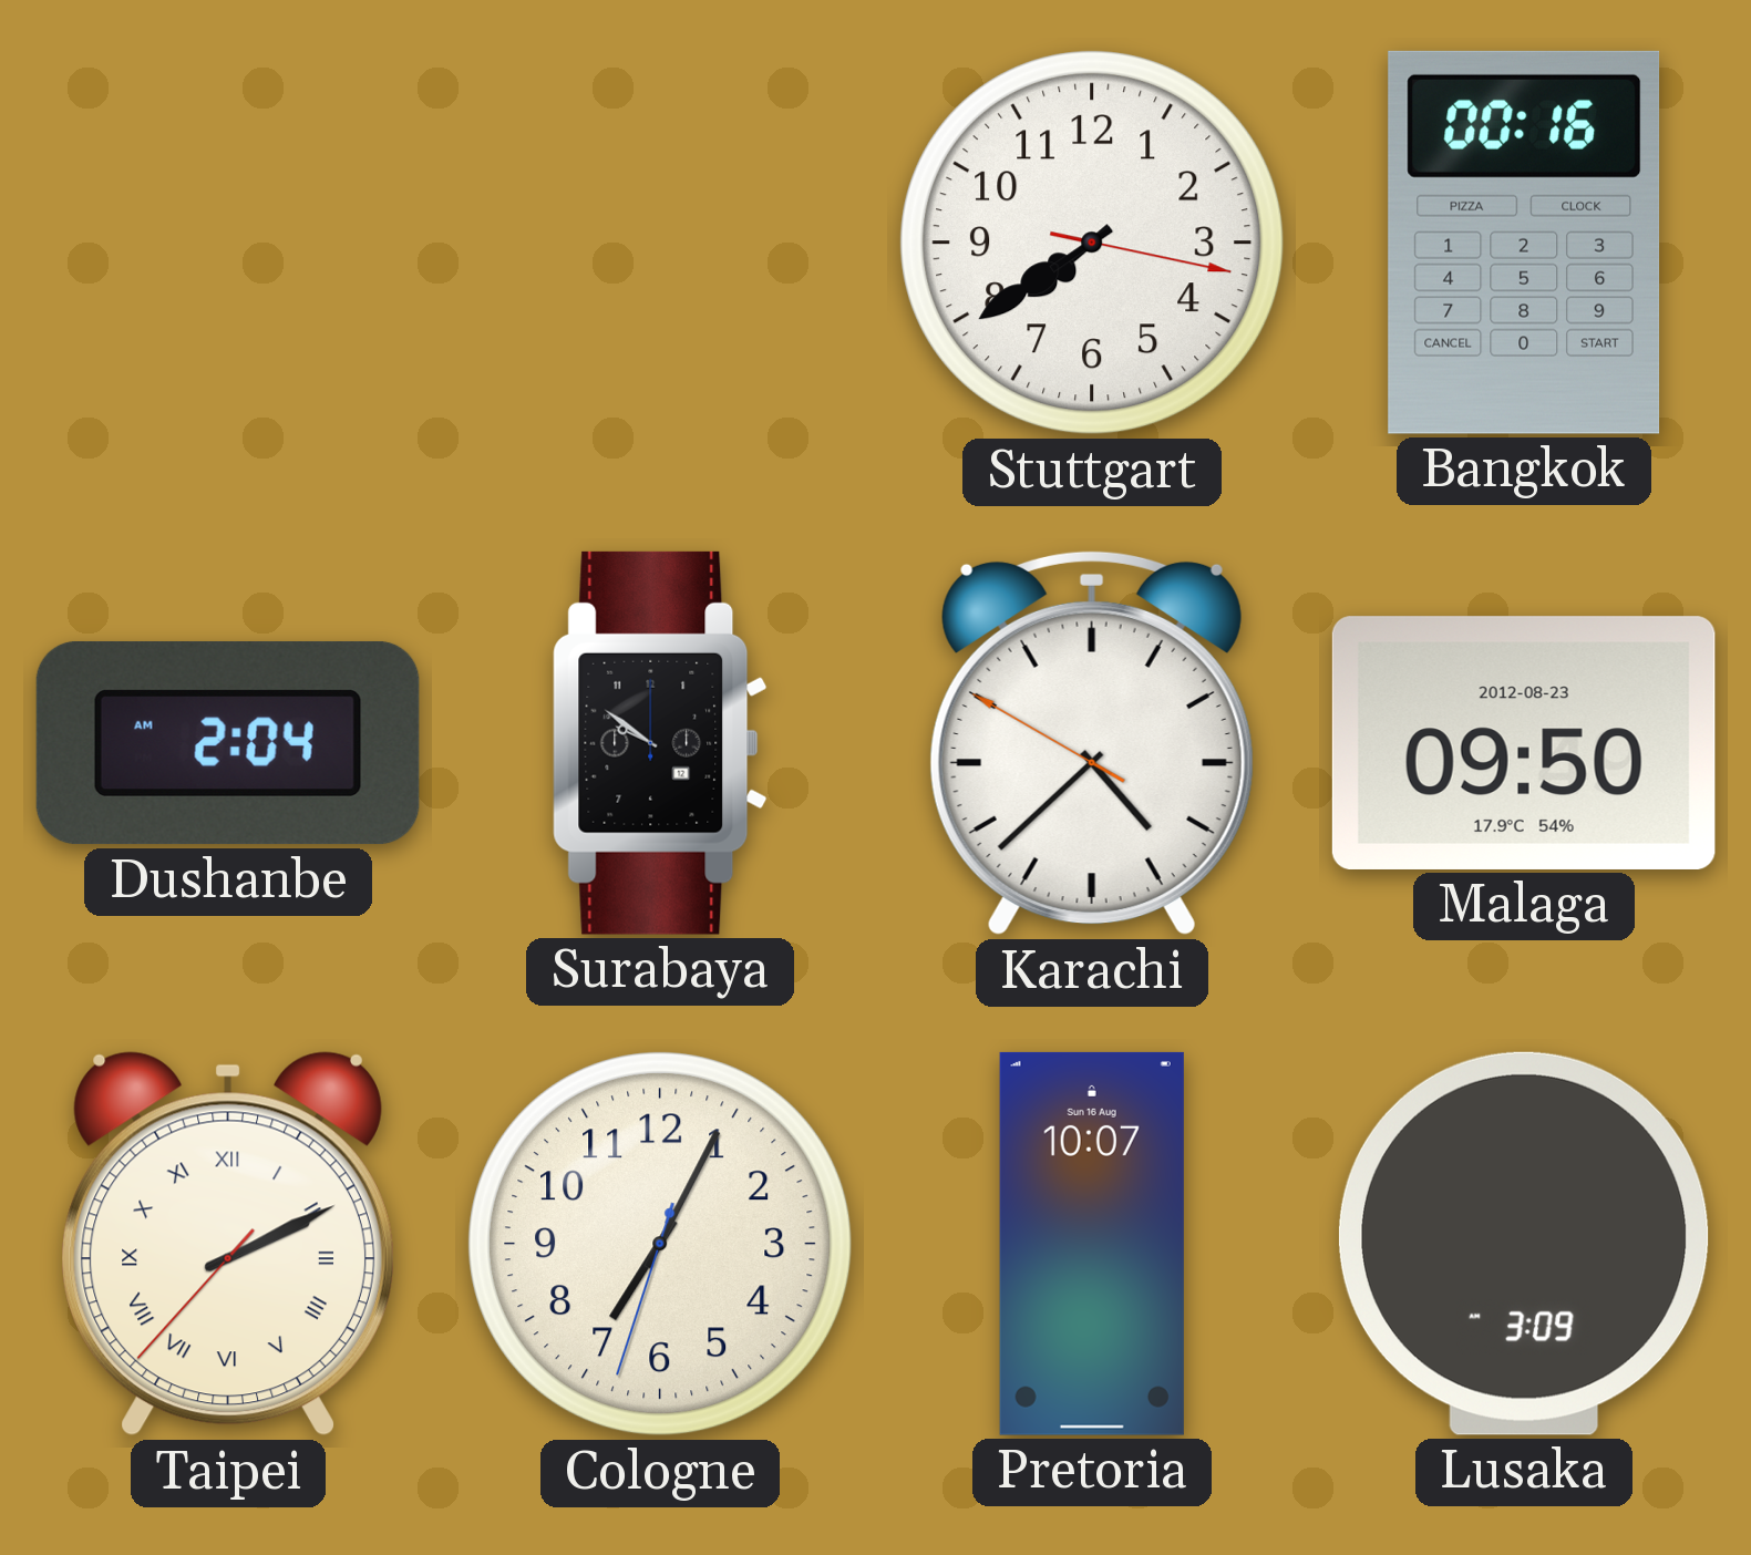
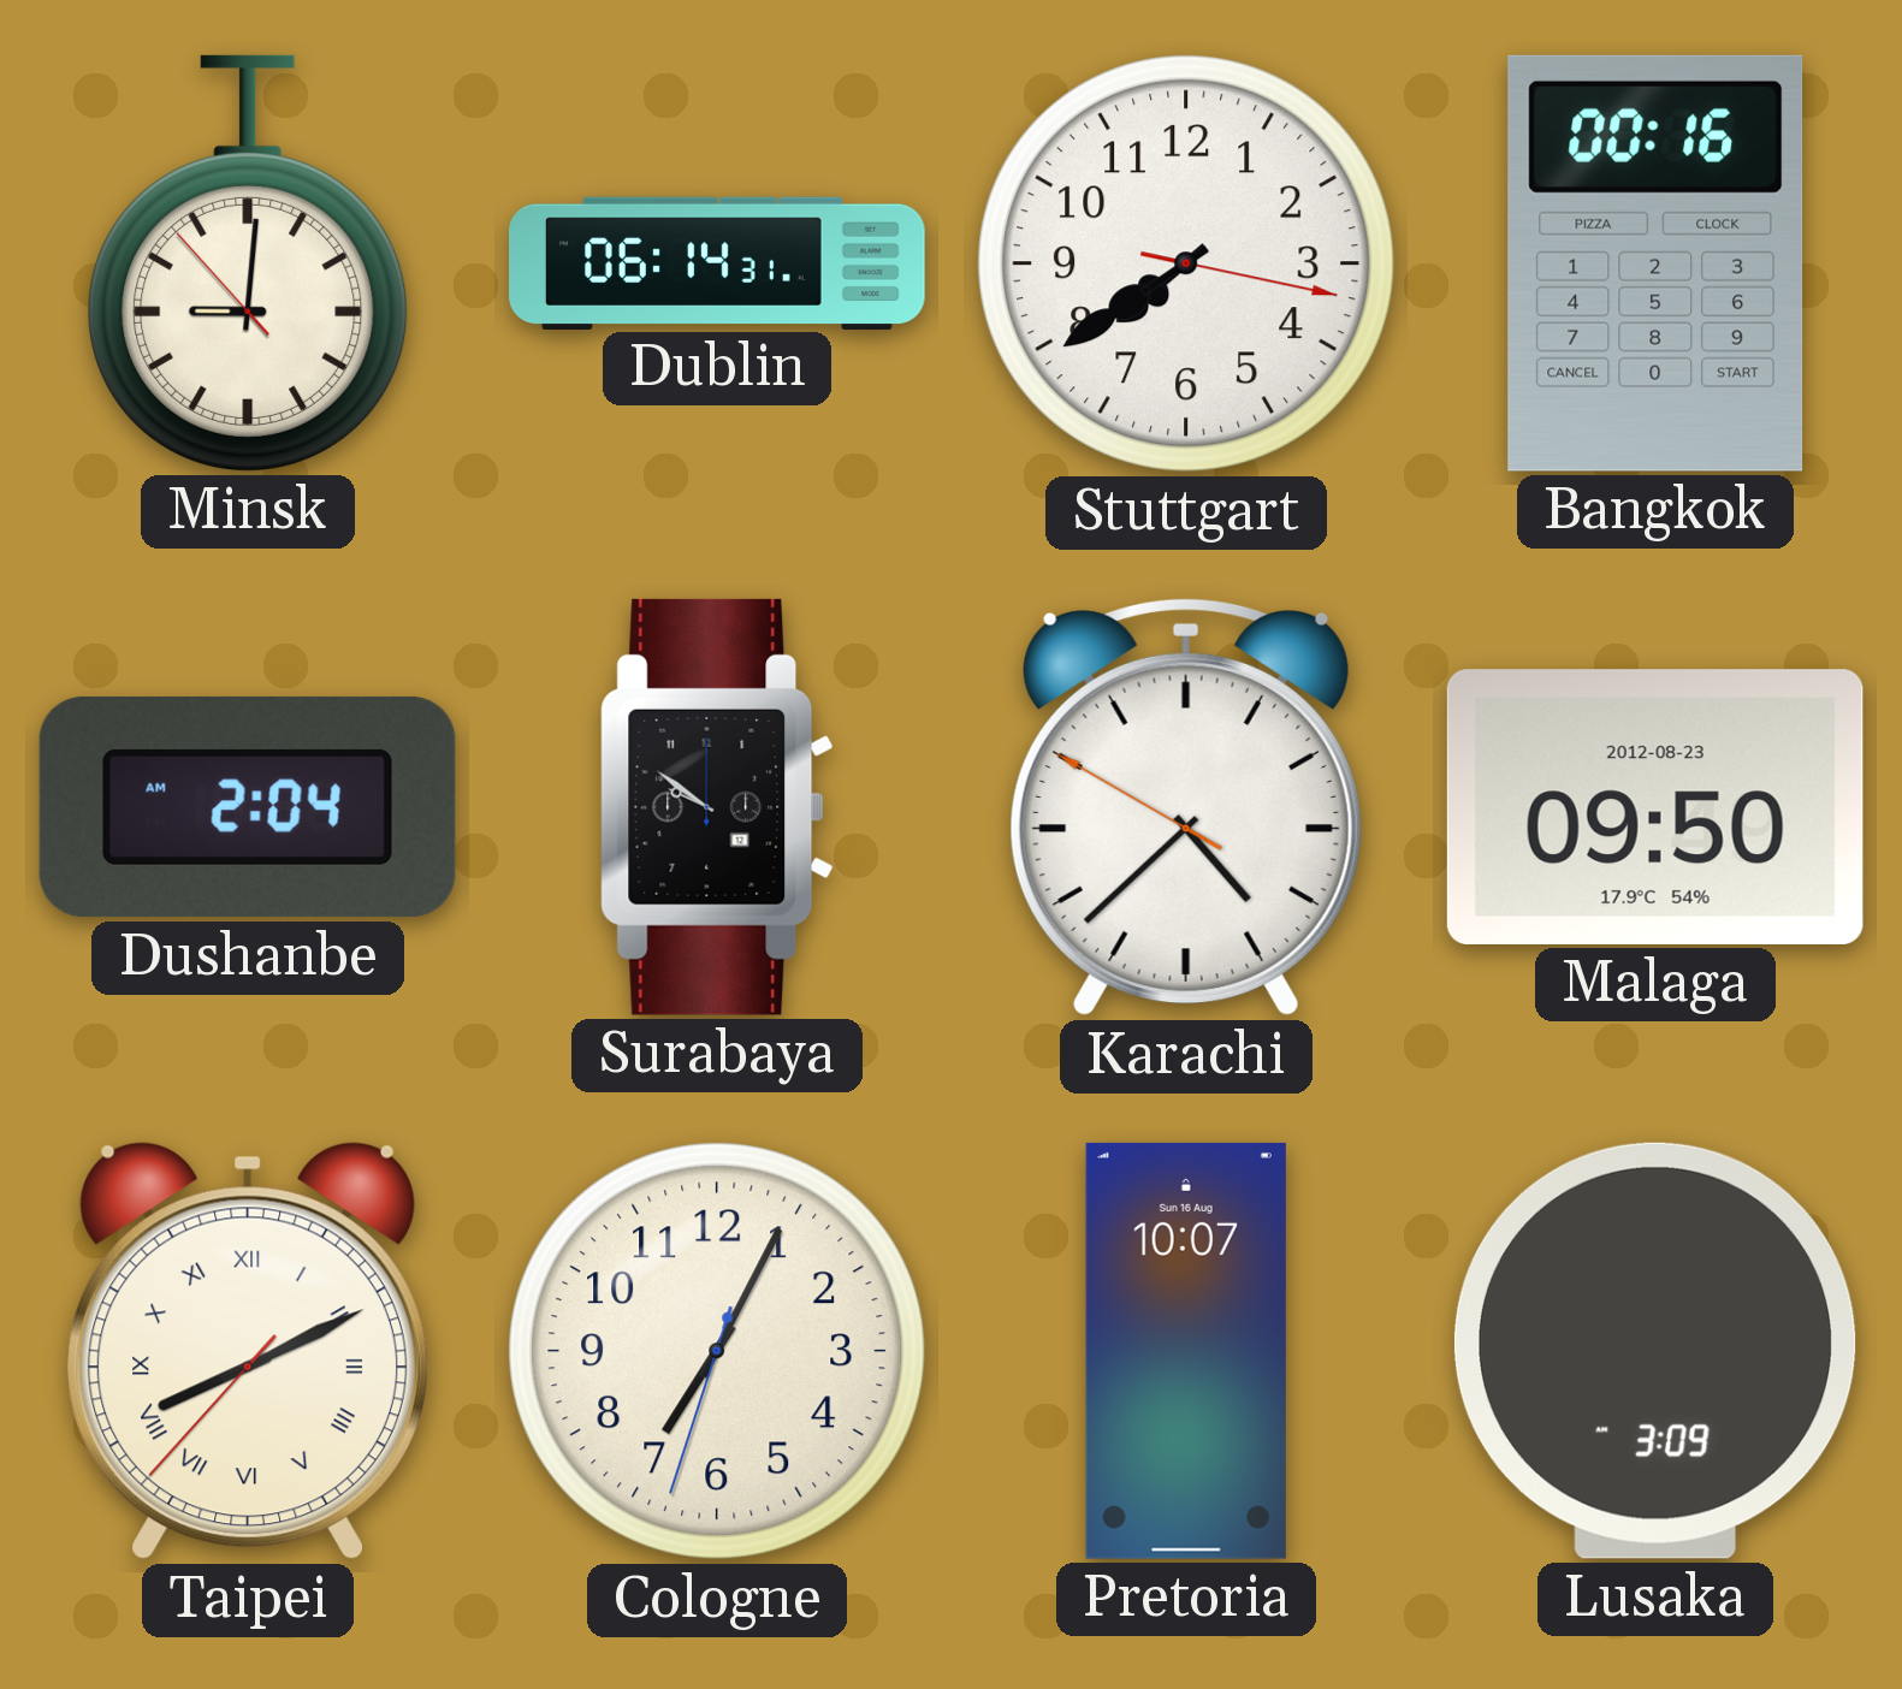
Minsk: none -> 9:00 (248, 263)
Dublin: none -> 06:14 (718, 262)
Taipei: 2:10 -> 8:10 (248, 1351)
